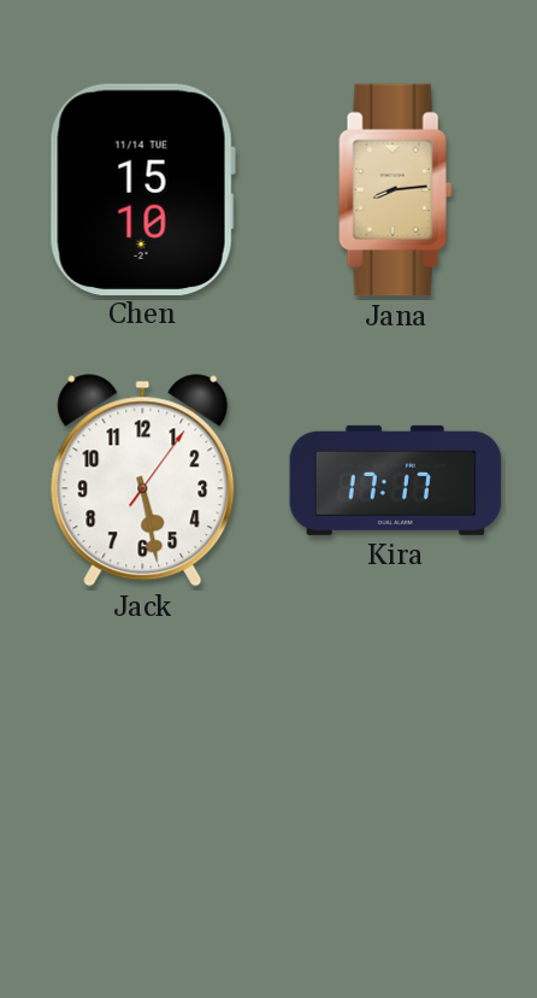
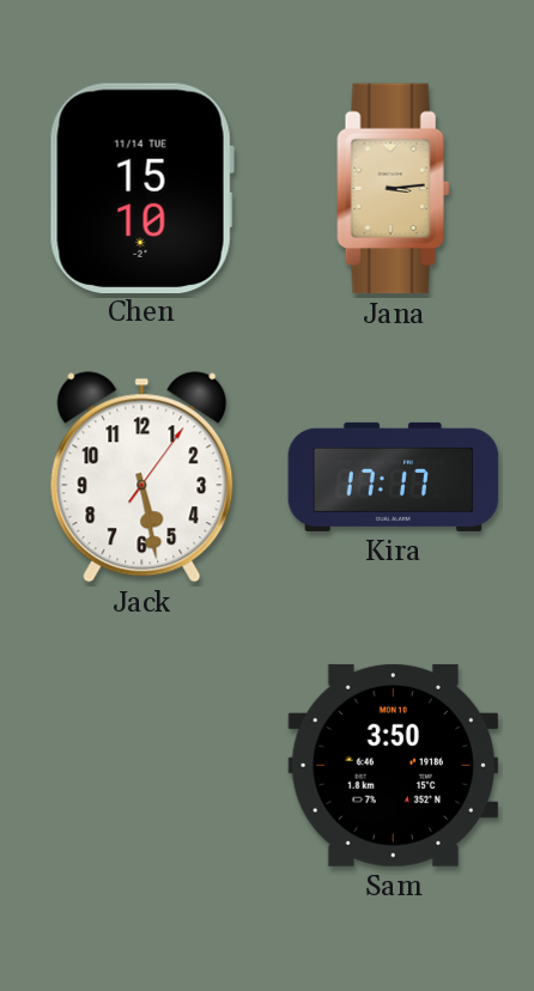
Jana: 8:14 -> 3:14 (394, 189)
Sam: none -> 3:50 (394, 765)
